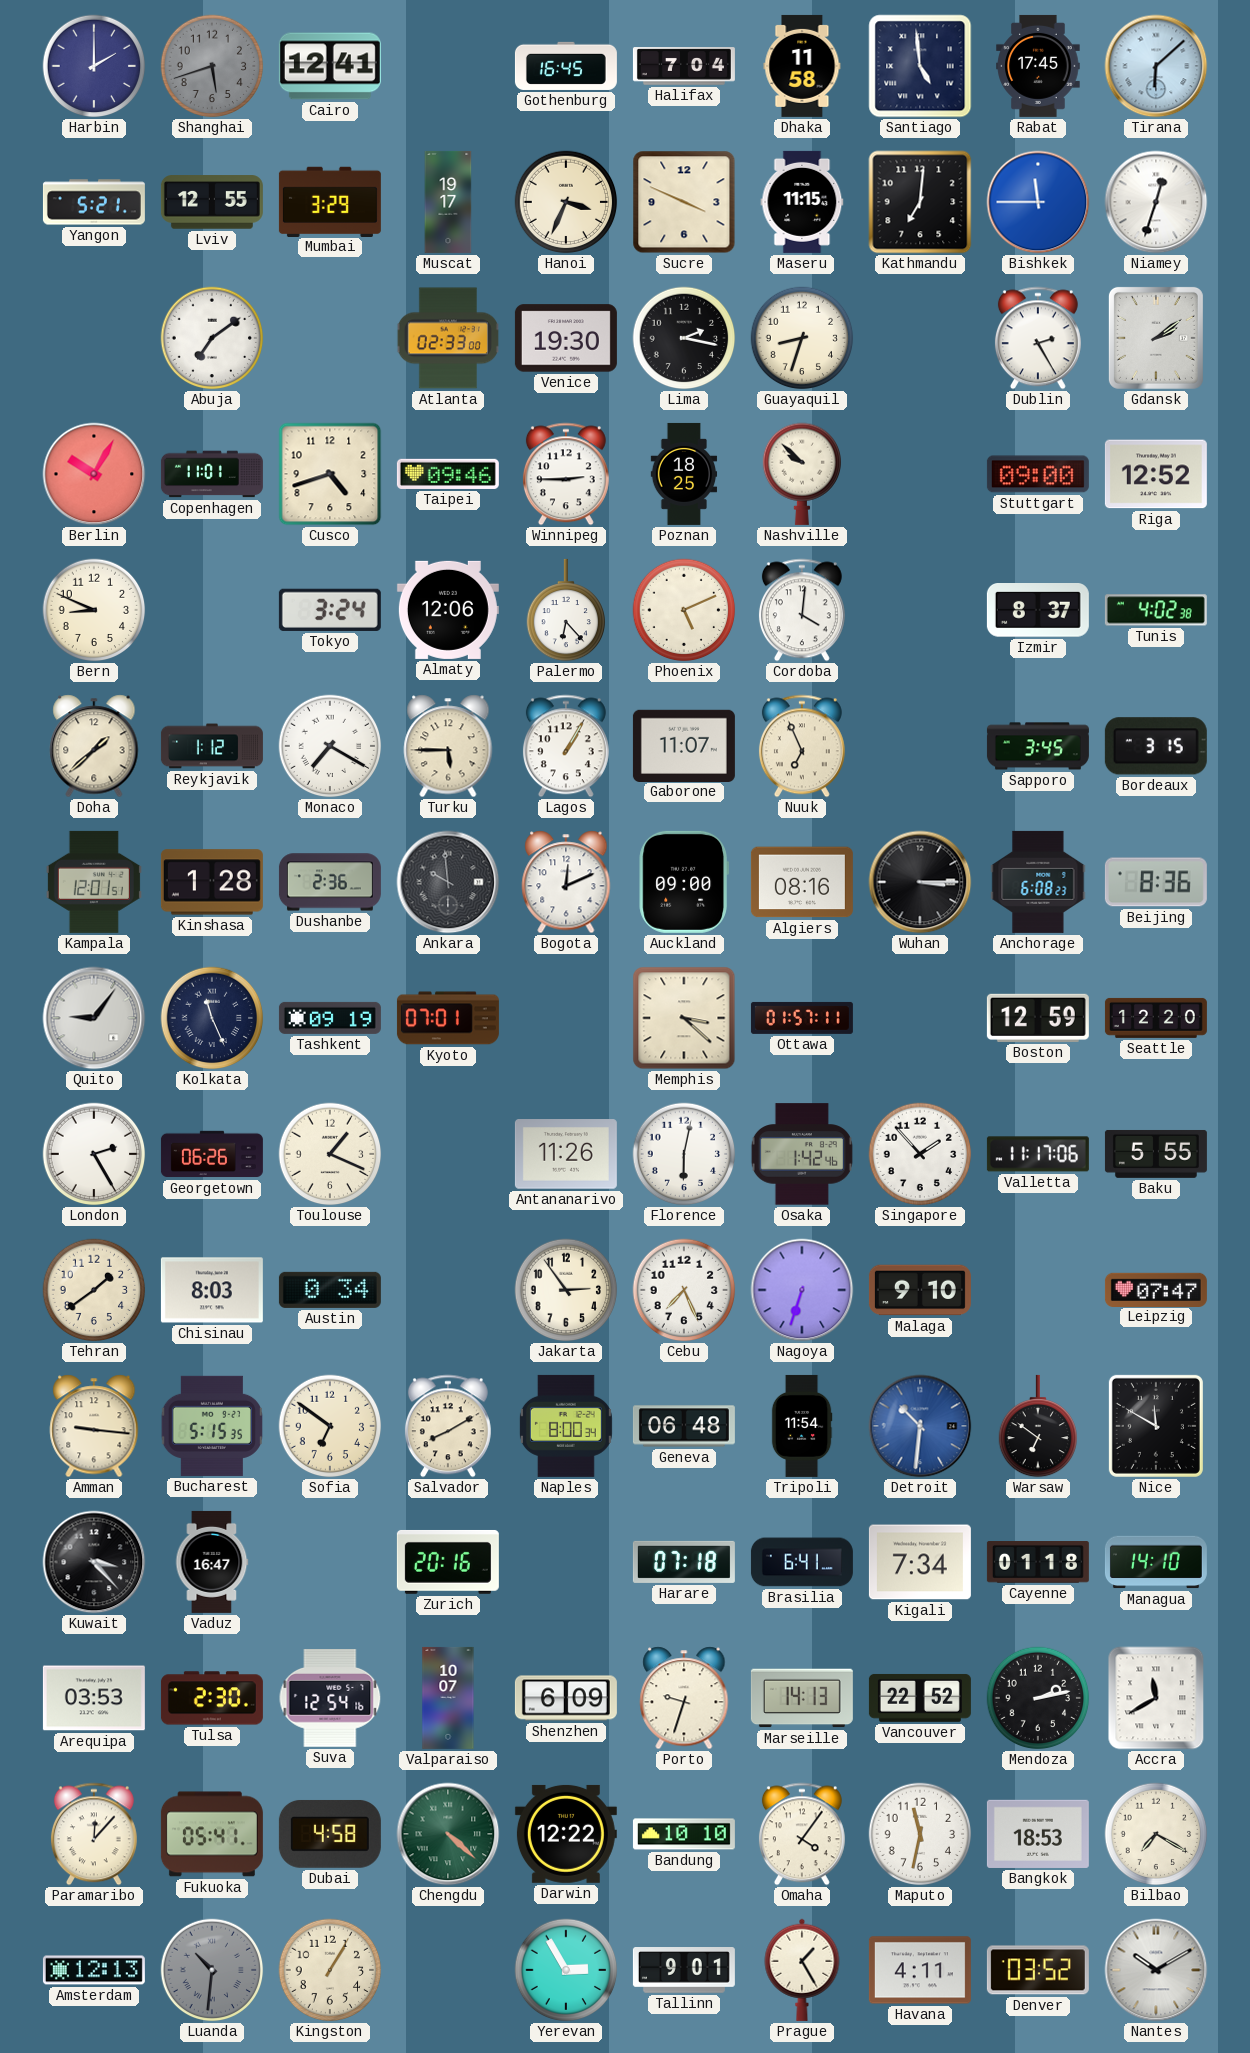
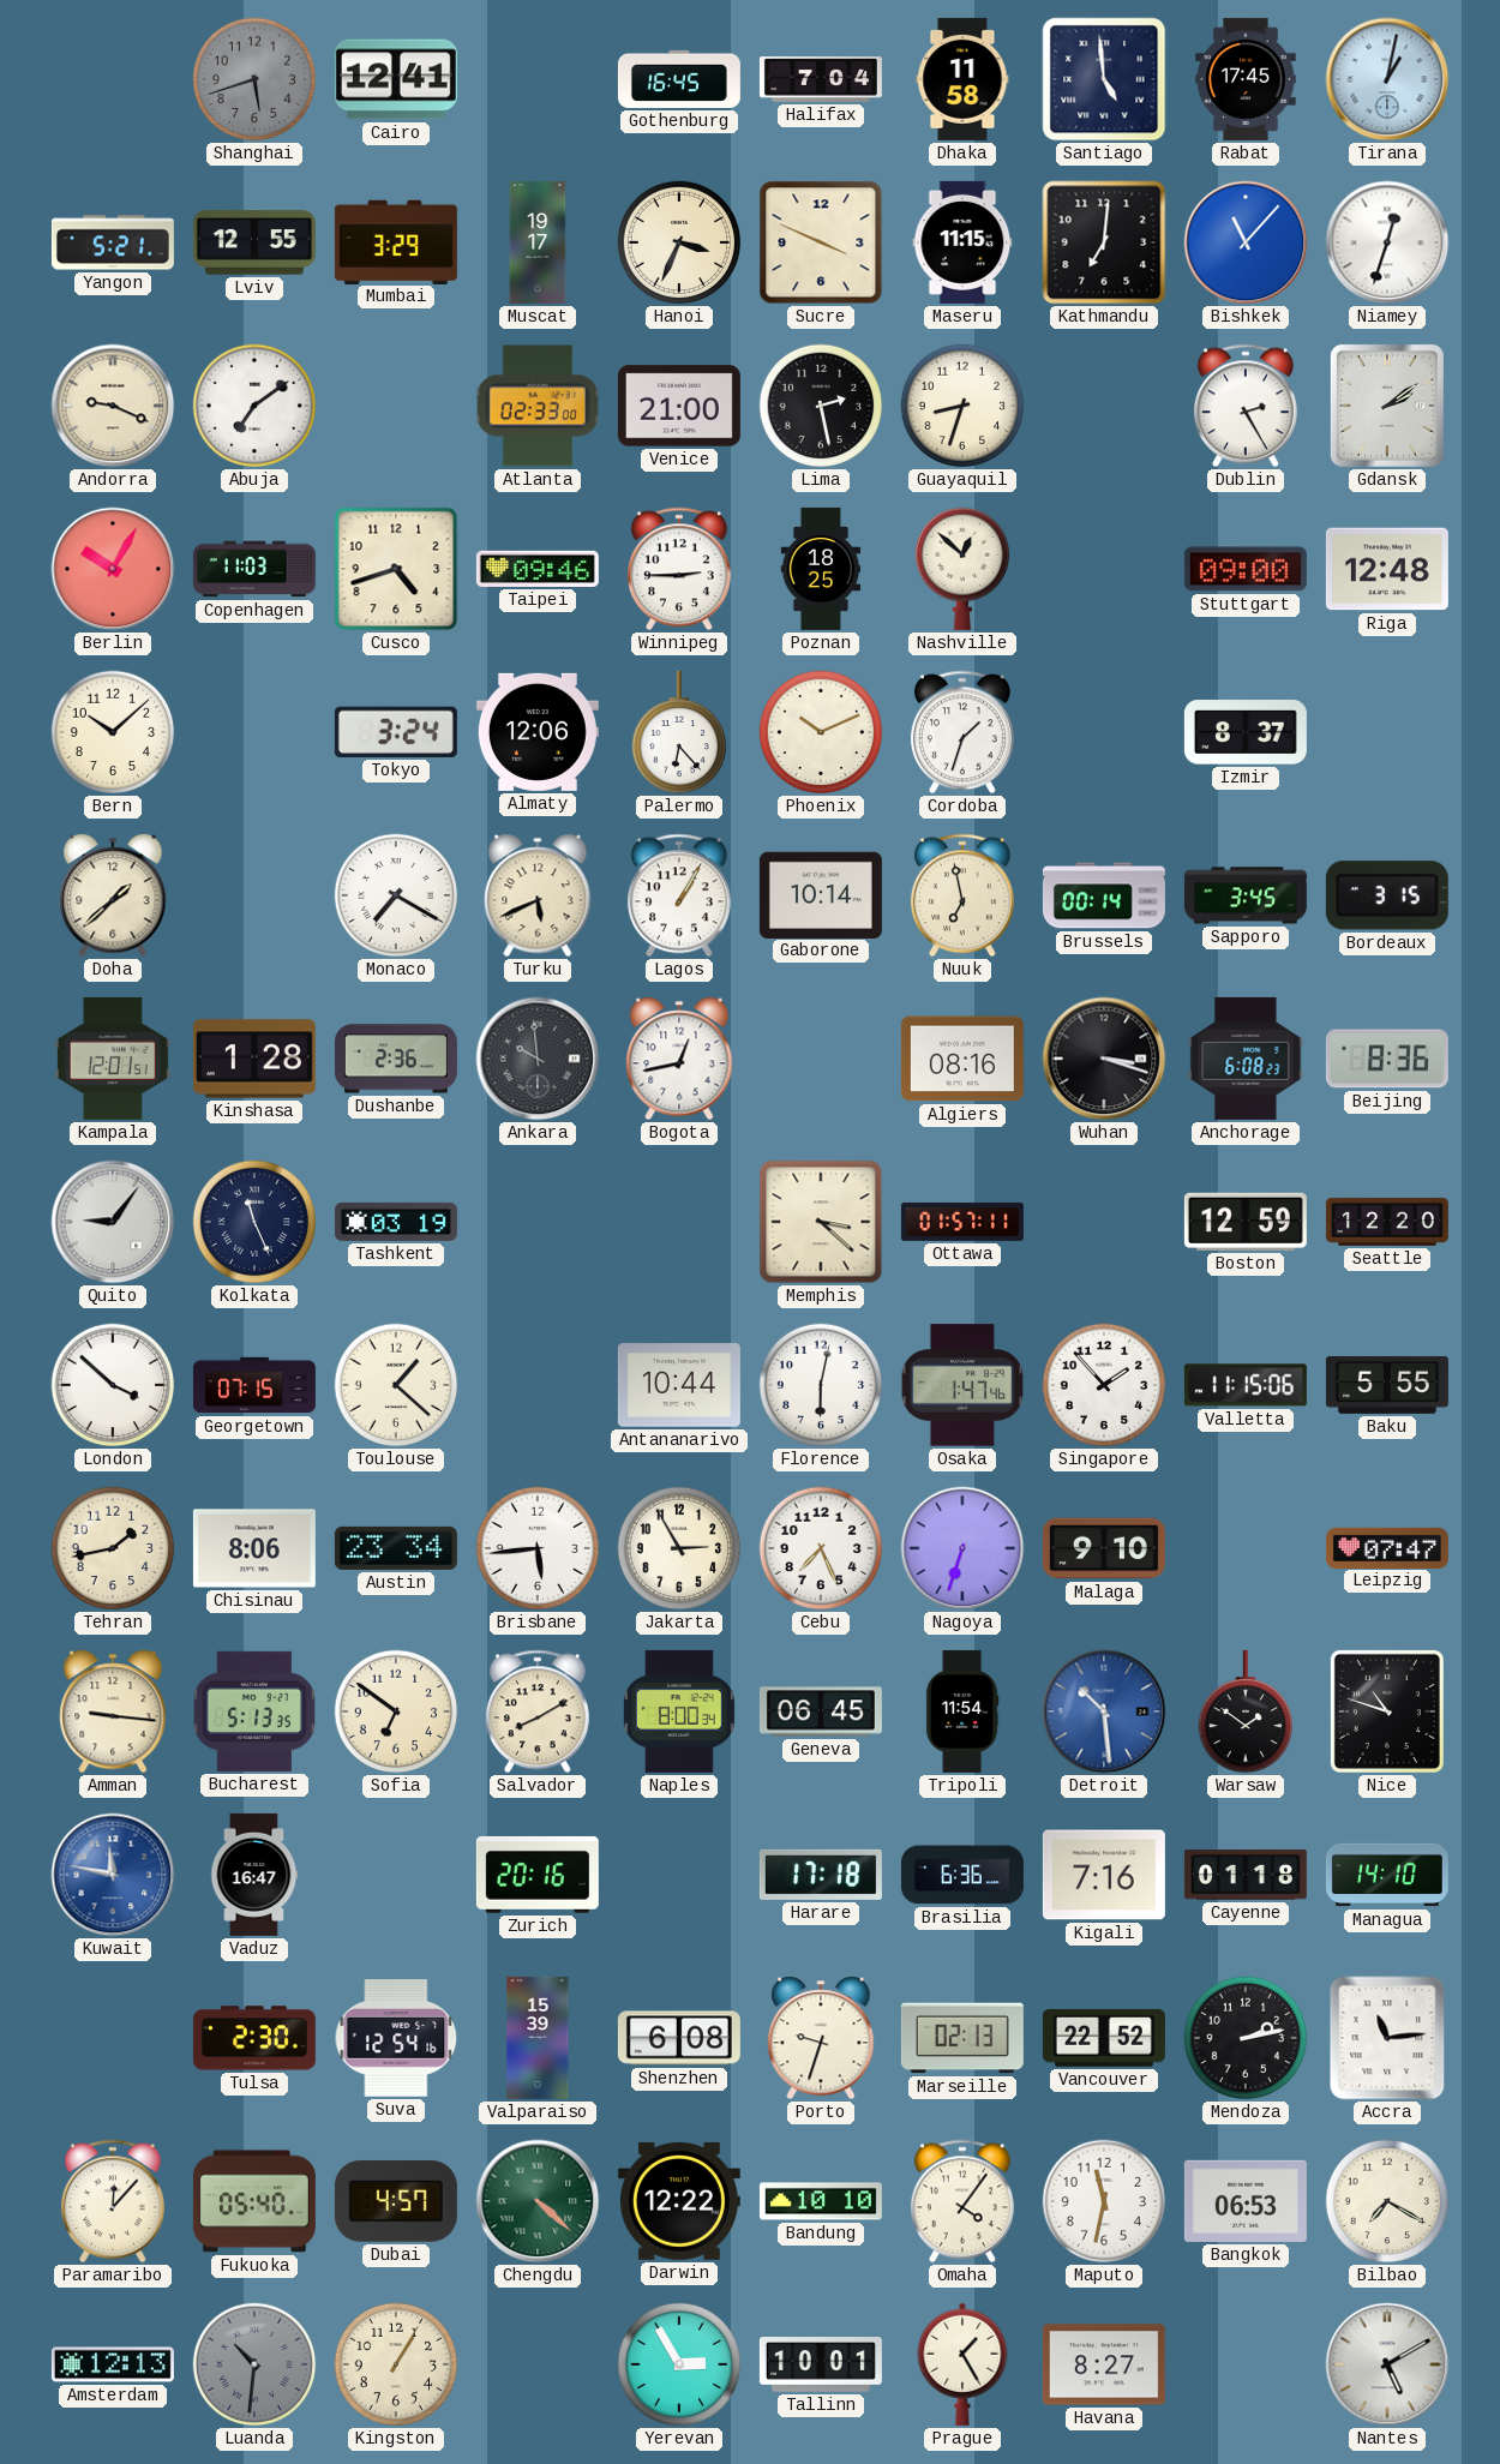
Harbin: 2:00 -> none (94, 66)
Tirana: 6:08 -> 1:02 (1387, 79)
Bishkek: 11:45 -> 11:07 (1246, 242)
Andorra: none -> 9:19 (113, 406)
Venice: 19:30 -> 21:00 (679, 406)
Lima: 2:17 -> 2:28 (821, 406)
Copenhagen: 11:01 -> 11:03 (254, 569)
Nashville: 9:52 -> 12:52 (961, 569)
Riga: 12:52 -> 12:48 (1387, 569)
Bern: 8:49 -> 10:08 (113, 732)
Phoenix: 5:11 -> 10:11 (821, 732)
Cordoba: 4:01 -> 1:33 (962, 732)
Tunis: 4:02 -> none (1156, 610)
Reykjavik: 1:12 -> none (212, 746)
Turku: 5:45 -> 5:41 (538, 895)
Gaborone: 11:07 -> 10:14 (821, 894)
Nuuk: 6:56 -> 6:58 (962, 895)
Brussels: none -> 00:14 (1104, 895)
Bogota: 12:11 -> 12:43 (679, 1059)
Auckland: 09:00 -> none (683, 882)
Wuhan: 3:15 -> 3:18 (1104, 1059)
Tashkent: 09:19 -> 03:19 (396, 1222)
Kyoto: 07:01 -> none (448, 1018)
London: 2:25 -> 3:52 (113, 1385)
Georgetown: 06:26 -> 07:15 (254, 1385)
Toulouse: 1:19 -> 1:22 (396, 1385)
Antananarivo: 11:26 -> 10:44 (679, 1385)
Osaka: 1:42 -> 1:47 (962, 1385)
Valletta: 11:17 -> 11:15 (1246, 1385)
Tehran: 1:39 -> 1:43 (113, 1548)
Chisinau: 8:03 -> 8:06 (254, 1548)
Austin: 0:34 -> 23:34 (396, 1548)
Brisbane: none -> 5:44 (538, 1548)
Jakarta: 2:54 -> 2:55 (679, 1548)
Bucharest: 5:15 -> 5:13 (253, 1711)
Geneva: 06:48 -> 06:45 (821, 1711)
Detroit: 10:31 -> 10:29 (1104, 1711)
Warsaw: 6:51 -> 1:51 (1244, 1711)
Nice: 11:50 -> 10:48 (1387, 1711)
Kuwait: 3:23 -> 11:47 (113, 1875)
Kuwait dial: black -> blue (113, 1875)
Harare: 07:18 -> 17:18 (821, 1875)
Brasilia: 6:41 -> 6:36 (962, 1875)
Kigali: 7:34 -> 7:16 (1104, 1875)
Arequipa: 03:53 -> none (94, 1698)
Valparaiso: 10:07 -> 15:39 (538, 2038)
Shenzhen: 6:09 -> 6:08 (679, 2038)
Marseille: 14:13 -> 02:13 (962, 2038)
Accra: 11:40 -> 11:14 (1387, 2038)
Fukuoka: 05:41 -> 05:40 (254, 2201)
Dubai: 4:58 -> 4:57 (396, 2201)
Bangkok: 18:53 -> 06:53 (1246, 2201)
Tallinn: 9:01 -> 10:01 (821, 2366)
Havana: 4:11 -> 8:27 (1104, 2364)
Denver: 03:52 -> none (1038, 1970)
Nantes: 10:10 -> 5:10 (1387, 2364)
